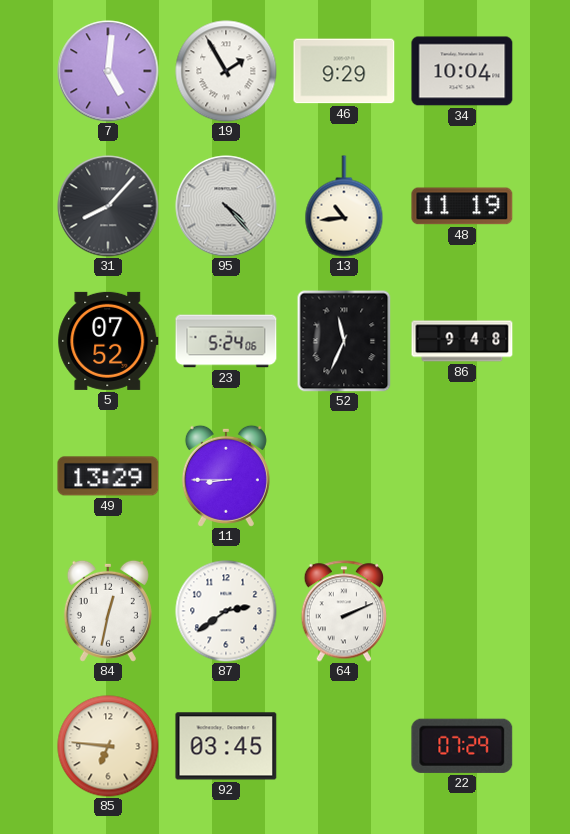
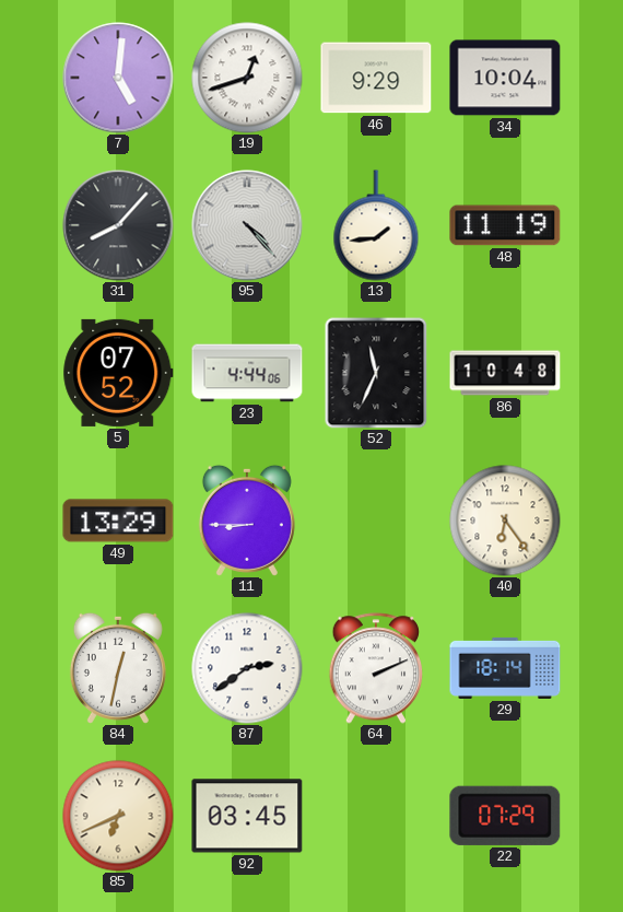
19: 1:55 -> 12:42 (247, 78)
13: 10:44 -> 1:44 (376, 225)
23: 5:24 -> 4:44 (247, 373)
86: 9:48 -> 10:48 (505, 373)
40: none -> 6:24 (505, 521)
29: none -> 18:14 (505, 668)
85: 6:46 -> 6:41 (118, 816)
